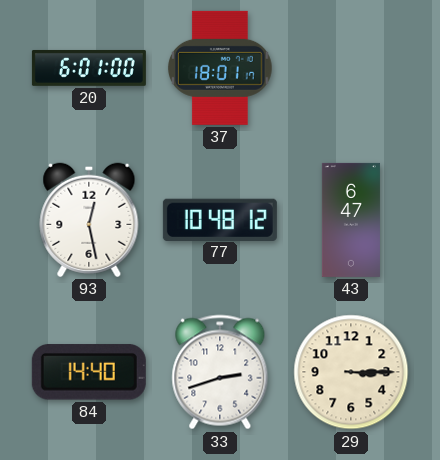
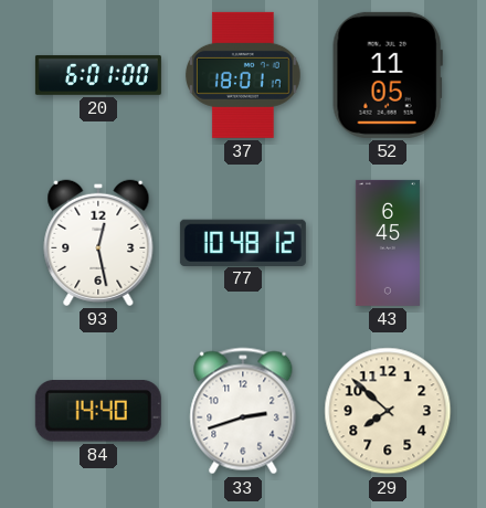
52: none -> 11:05 (388, 75)
43: 6:47 -> 6:45 (388, 243)
29: 3:15 -> 7:52 (388, 411)
